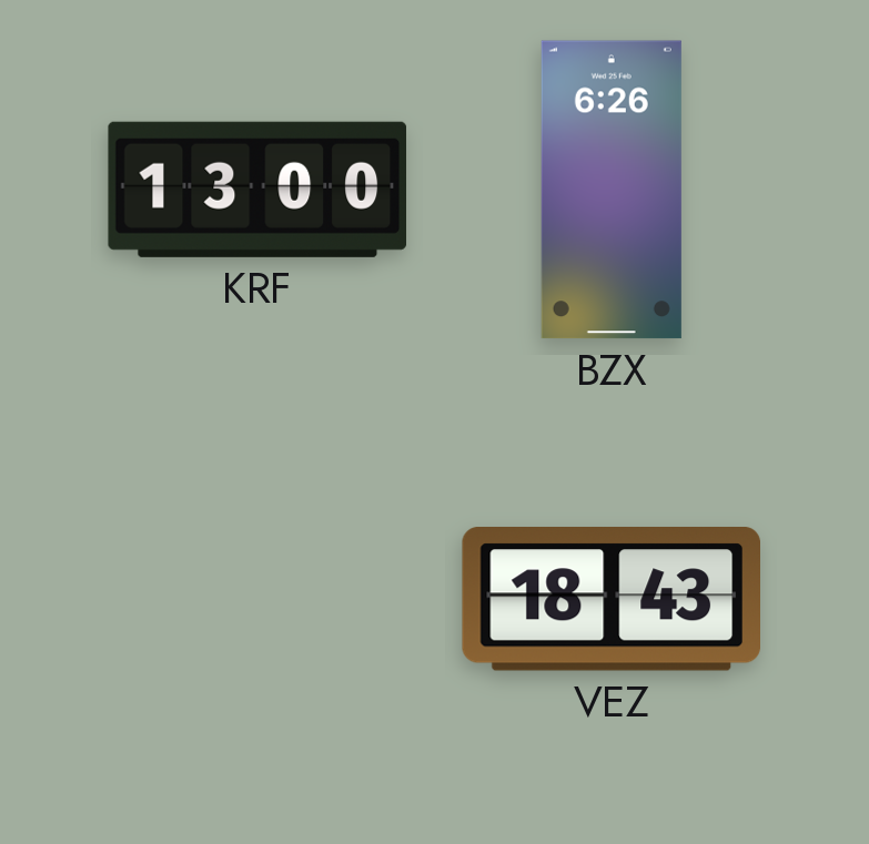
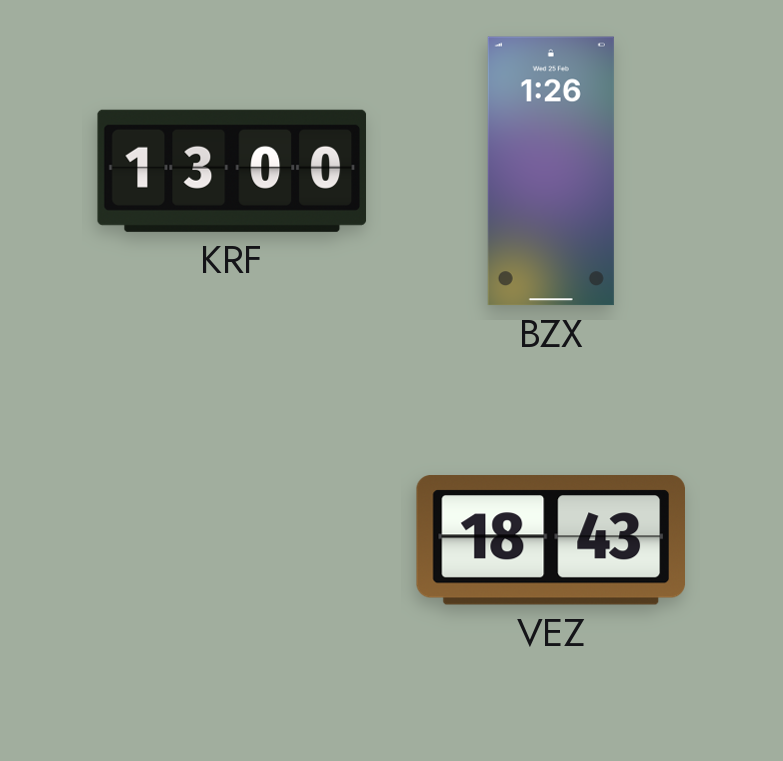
BZX: 6:26 -> 1:26 (551, 171)
